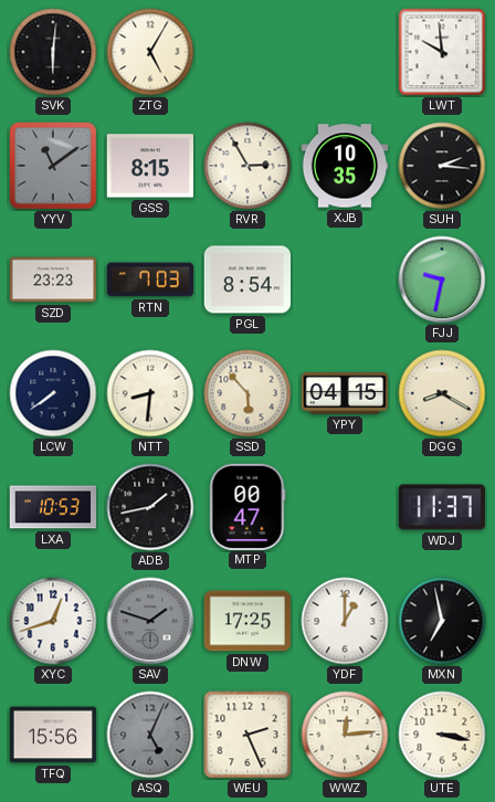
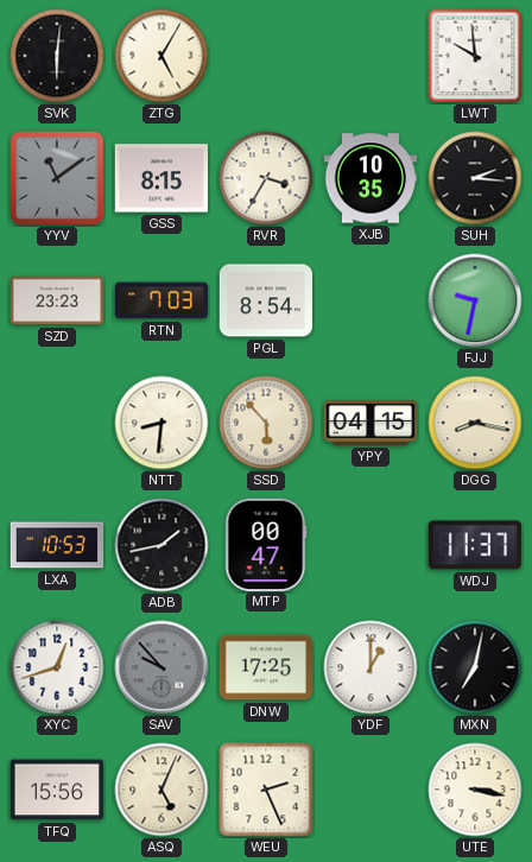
RVR: 2:55 -> 3:35 (266, 178)
LCW: 7:39 -> none (53, 393)
DGG: 8:20 -> 8:17 (475, 423)
SAV: 1:48 -> 9:53 (161, 667)
MXN: 6:58 -> 7:02 (475, 667)
ASQ dial: grey -> cream (161, 790)
WWZ: 12:14 -> none (345, 735)
